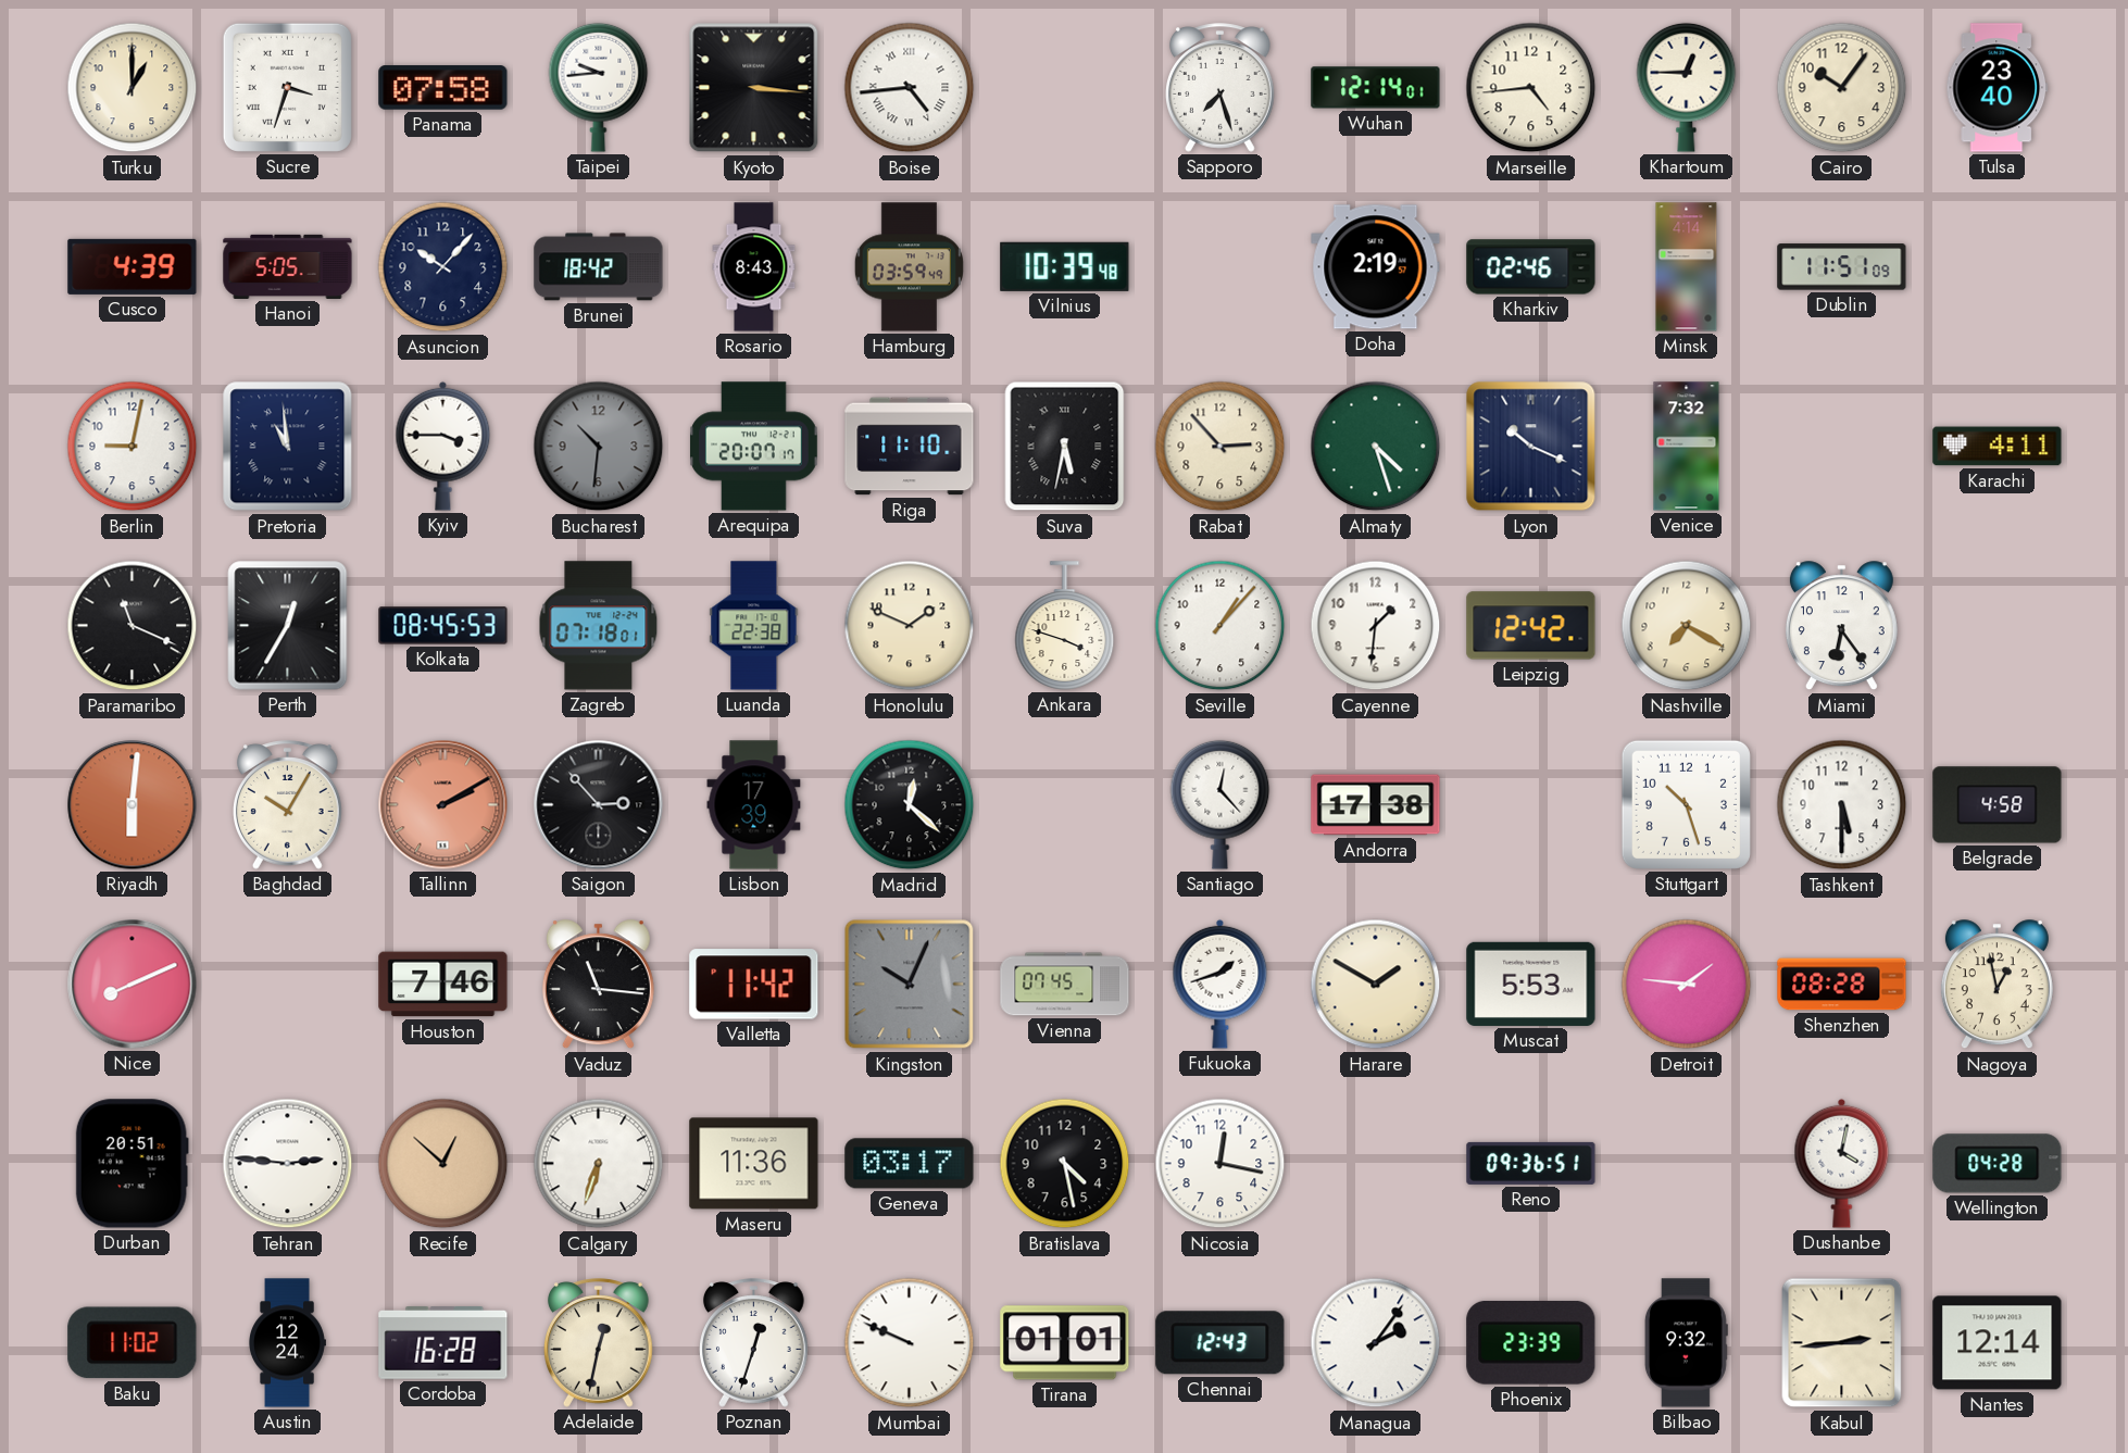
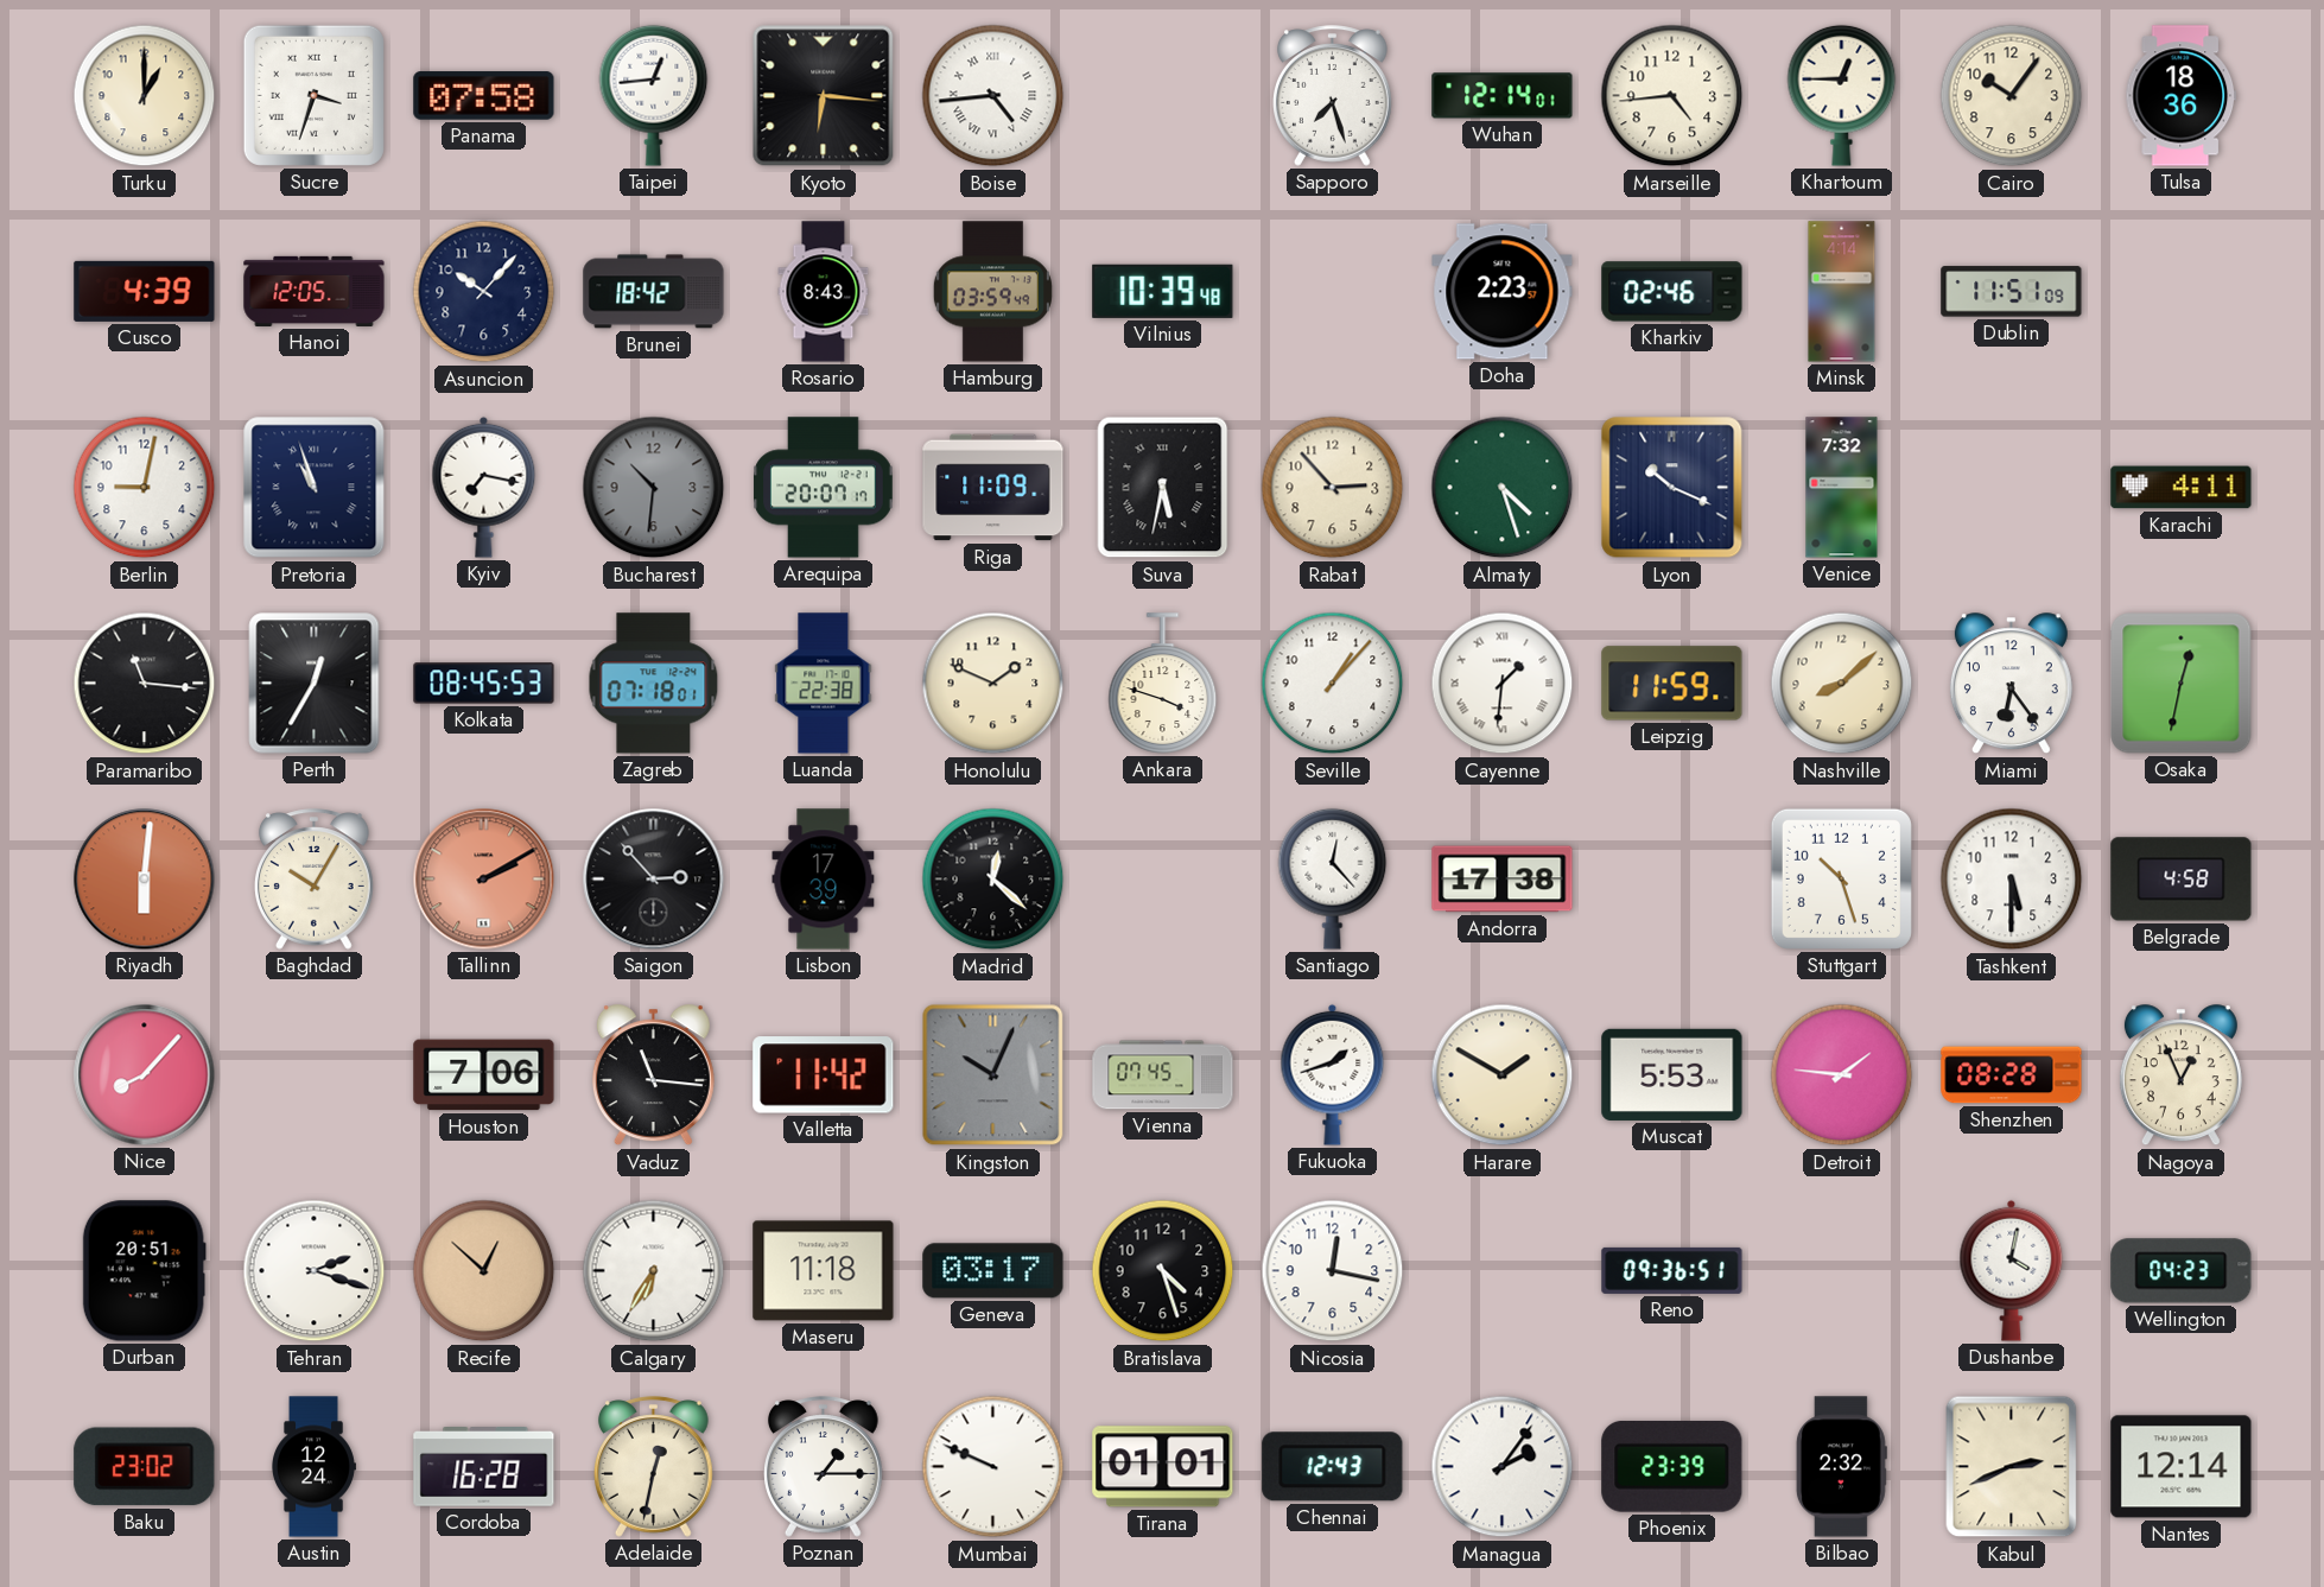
Taipei: 9:44 -> 12:44 (654, 95)
Kyoto: 3:16 -> 6:16 (824, 96)
Tulsa: 23:40 -> 18:36 (2182, 96)
Hanoi: 5:05 -> 12:05 (315, 291)
Doha: 2:19 -> 2:23 (1503, 292)
Pretoria: 10:59 -> 10:57 (315, 488)
Kyiv: 3:45 -> 7:17 (484, 487)
Riga: 11:10 -> 11:09 (993, 488)
Paramaribo: 11:19 -> 11:16 (145, 684)
Cayenne numerals: Arabic -> Roman (1503, 684)
Leipzig: 12:42 -> 11:59 (1672, 684)
Nashville: 7:20 -> 8:08 (1842, 684)
Osaka: none -> 12:32 (2182, 684)
Nice: 8:11 -> 8:07 (145, 1075)
Houston: 7:46 -> 7:06 (484, 1075)
Nagoya: 12:58 -> 12:56 (2180, 1075)
Tehran: 2:46 -> 2:18 (315, 1271)
Calgary: 6:33 -> 6:35 (654, 1271)
Maseru: 11:36 -> 11:18 (824, 1271)
Bratislava: 4:28 -> 4:27 (1163, 1271)
Wellington: 04:28 -> 04:23 (2182, 1271)
Baku: 11:02 -> 23:02 (145, 1467)
Poznan: 12:33 -> 1:15 (824, 1467)
Bilbao: 9:32 -> 2:32 (1841, 1467)
Kabul: 2:44 -> 2:41 (2012, 1467)
